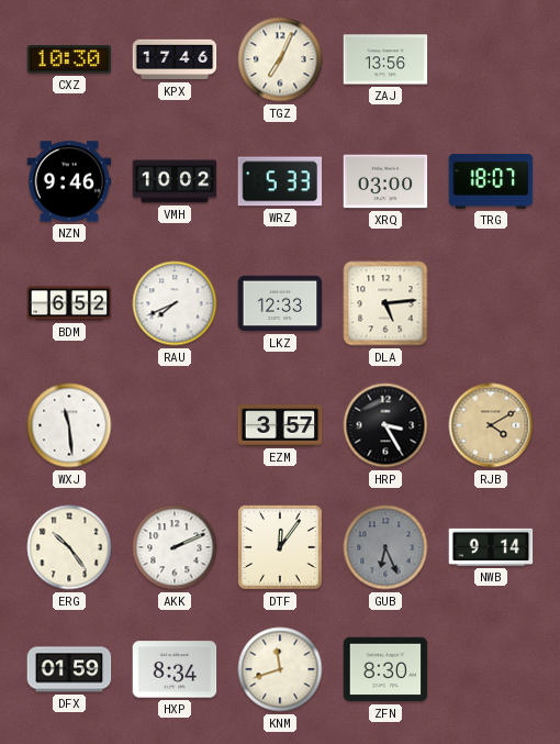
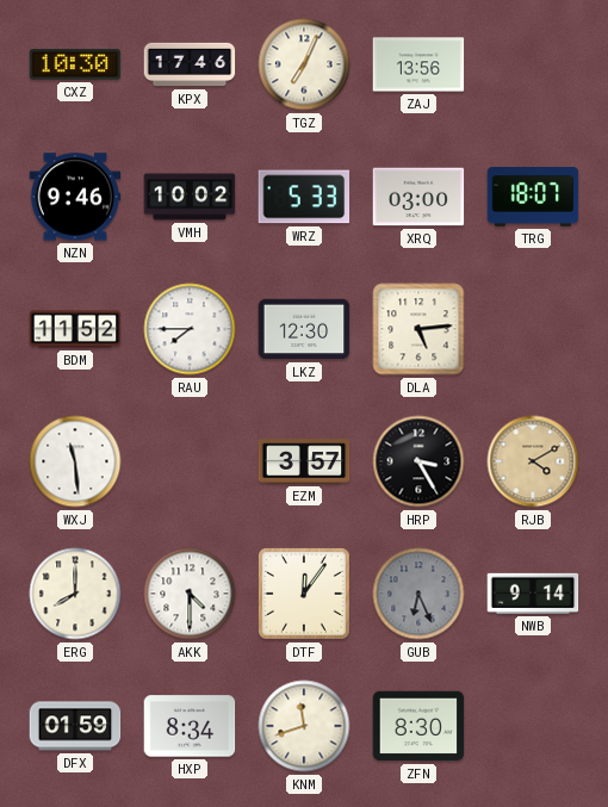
BDM: 6:52 -> 11:52 (75, 329)
RAU: 7:41 -> 7:45 (190, 329)
LKZ: 12:33 -> 12:30 (304, 329)
ERG: 10:24 -> 8:00 (75, 594)
AKK: 2:11 -> 4:30 (190, 594)
